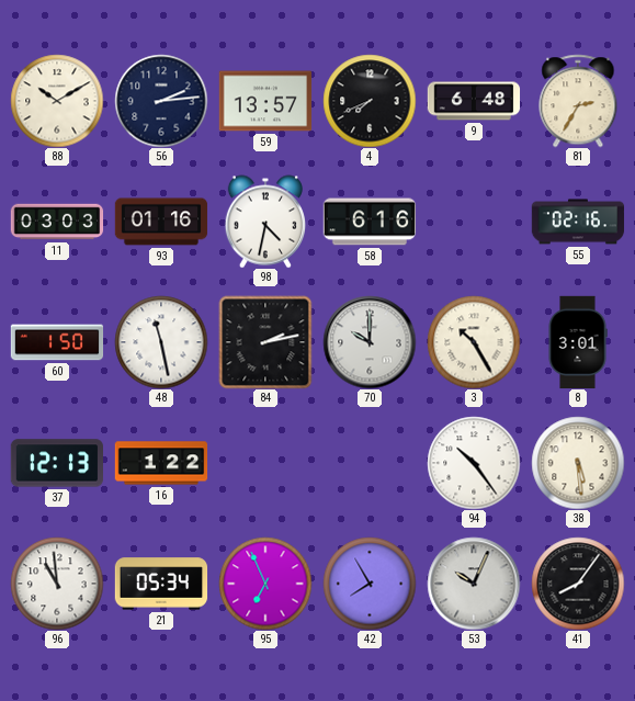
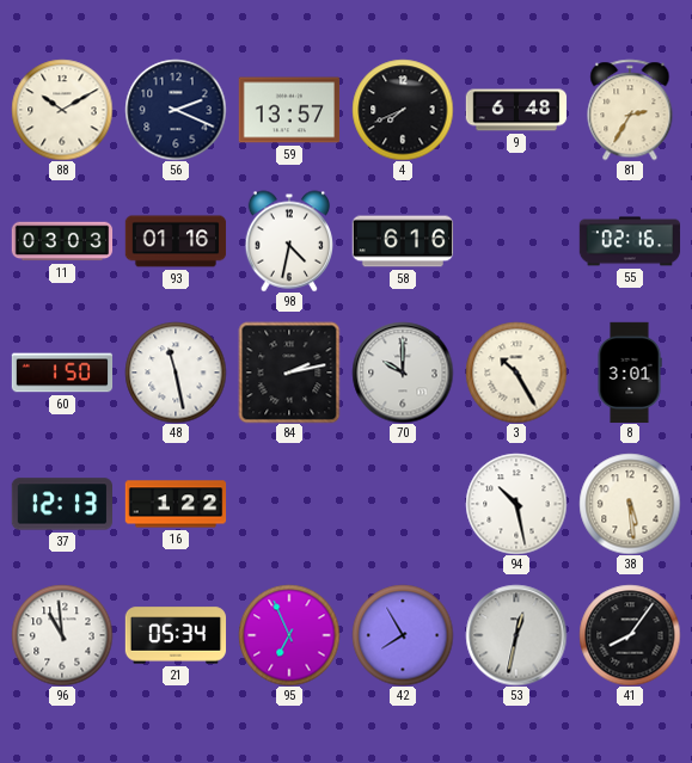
56: 2:14 -> 2:19 (176, 110)
94: 10:24 -> 10:28 (516, 504)
53: 10:04 -> 12:32 (516, 635)
